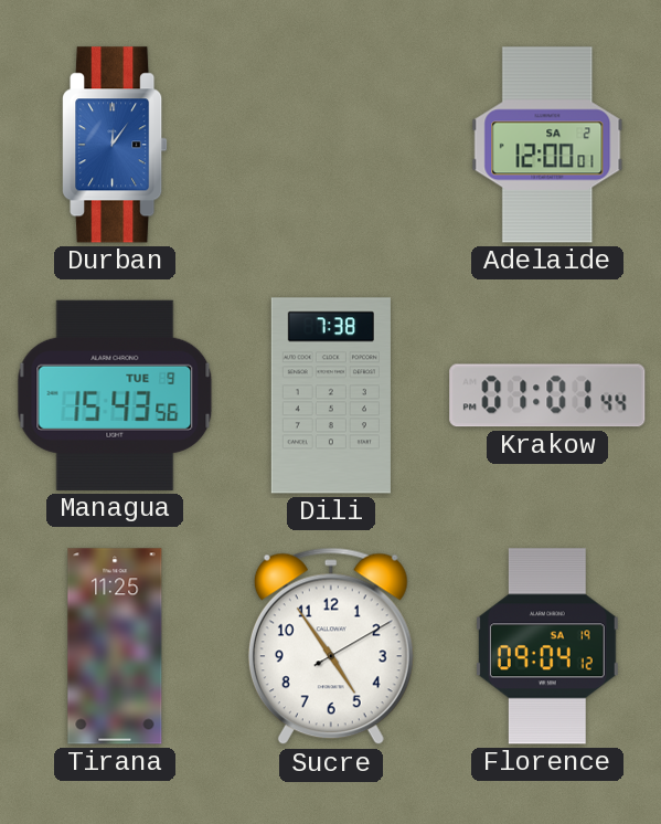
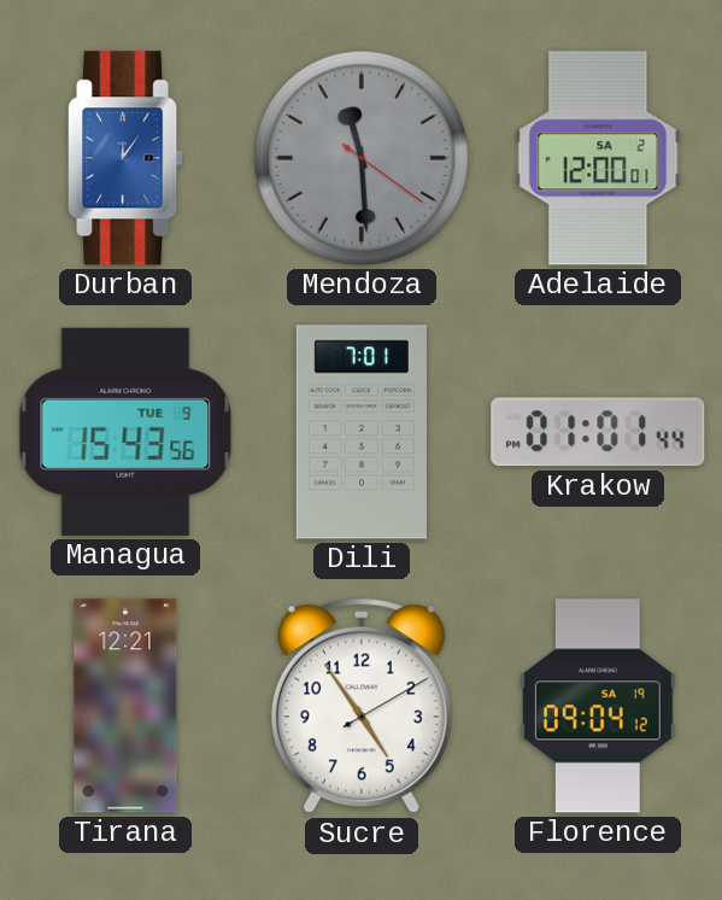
Mendoza: none -> 11:29 (362, 158)
Dili: 7:38 -> 7:01 (362, 432)
Tirana: 11:25 -> 12:21 (125, 706)
